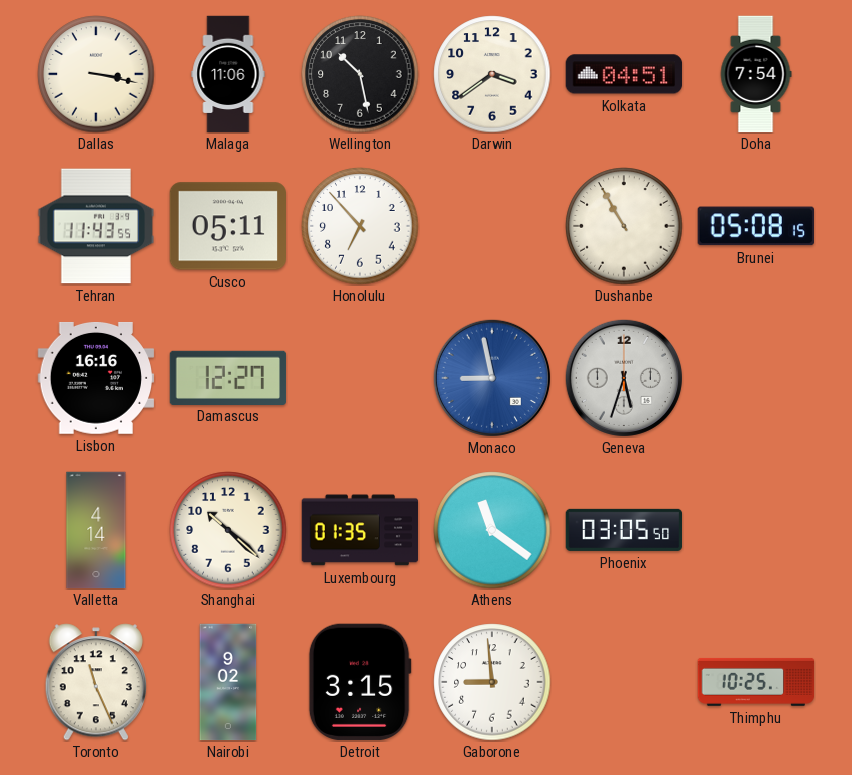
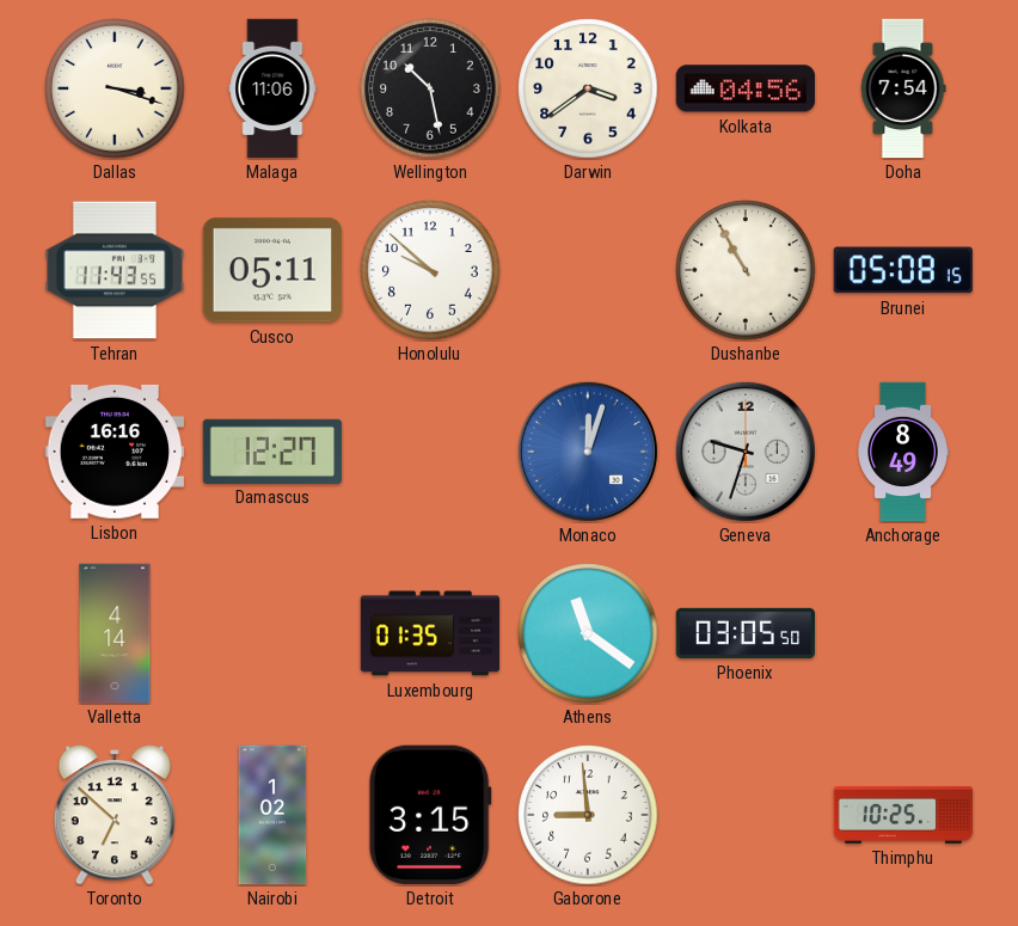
Dallas: 3:17 -> 3:18 (115, 88)
Kolkata: 04:51 -> 04:56 (746, 88)
Honolulu: 6:53 -> 9:52 (430, 270)
Monaco: 8:58 -> 12:03 (588, 452)
Geneva: 5:33 -> 9:33 (746, 452)
Anchorage: none -> 8:49 (903, 452)
Shanghai: 10:22 -> none (228, 530)
Toronto: 11:26 -> 6:52 (115, 815)
Nairobi: 9:02 -> 1:02 (272, 815)
